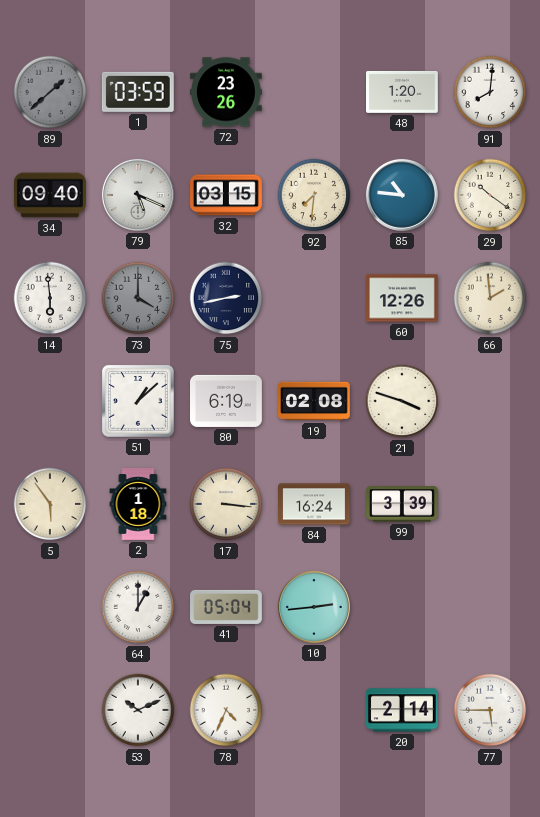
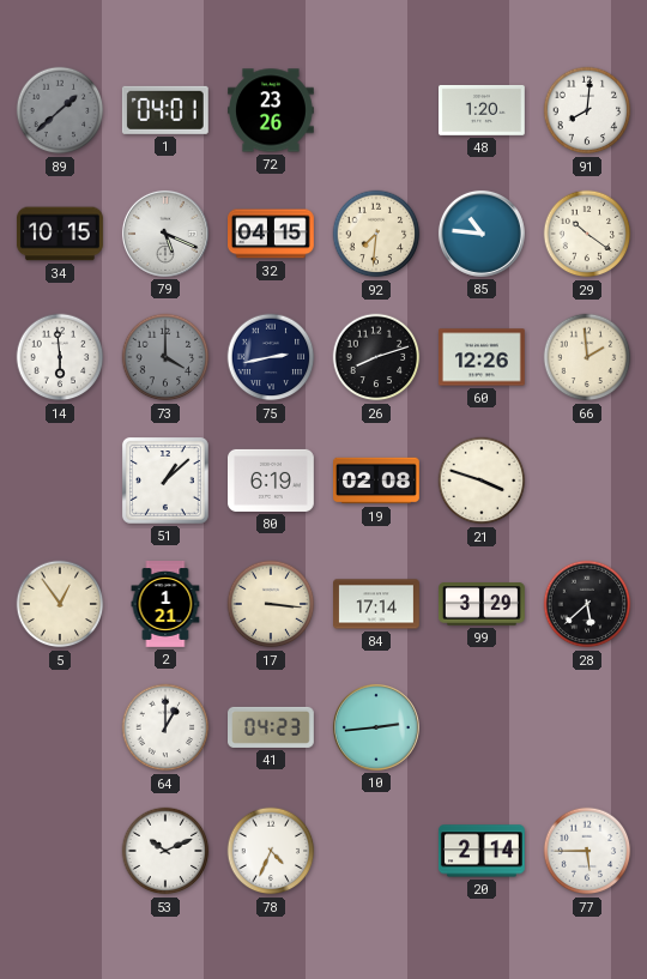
1: 03:59 -> 04:01 (165, 110)
34: 09:40 -> 10:15 (60, 234)
32: 03:15 -> 04:15 (272, 234)
26: none -> 8:12 (376, 357)
5: 5:54 -> 12:54 (60, 604)
2: 1:18 -> 1:21 (165, 605)
84: 16:24 -> 17:14 (377, 604)
99: 3:39 -> 3:29 (483, 604)
28: none -> 5:38 (587, 604)
41: 05:04 -> 04:23 (272, 727)
